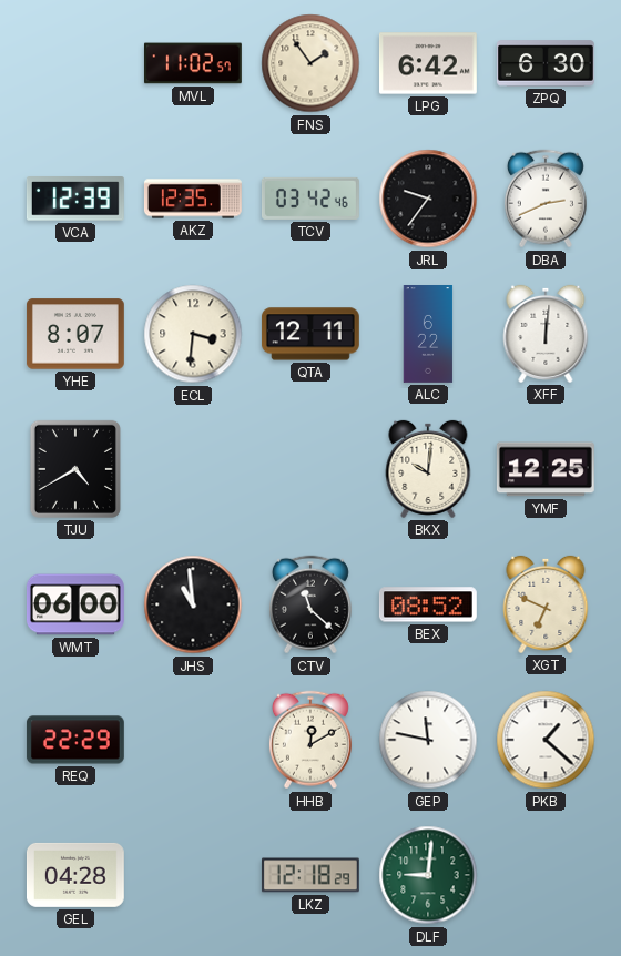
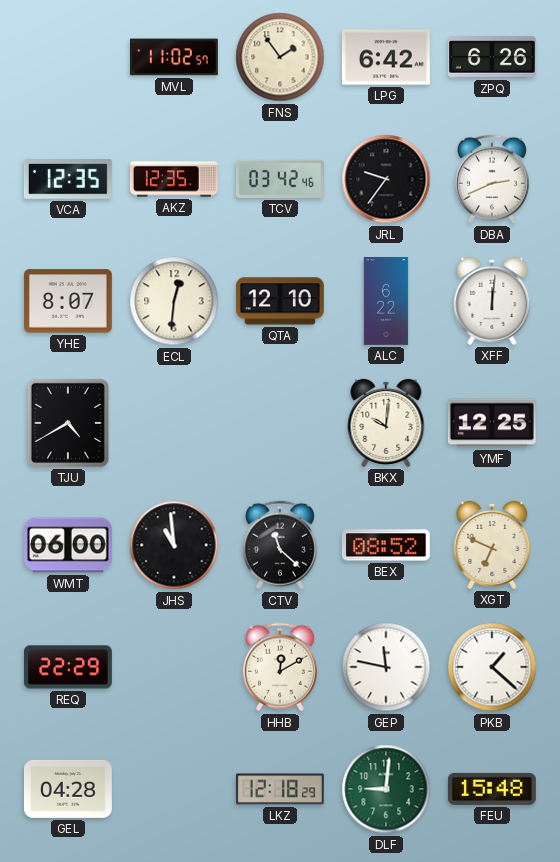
ZPQ: 6:30 -> 6:26 (492, 57)
VCA: 12:39 -> 12:35 (68, 179)
ECL: 3:31 -> 12:31 (174, 301)
QTA: 12:11 -> 12:10 (280, 301)
FEU: none -> 15:48 (492, 789)
